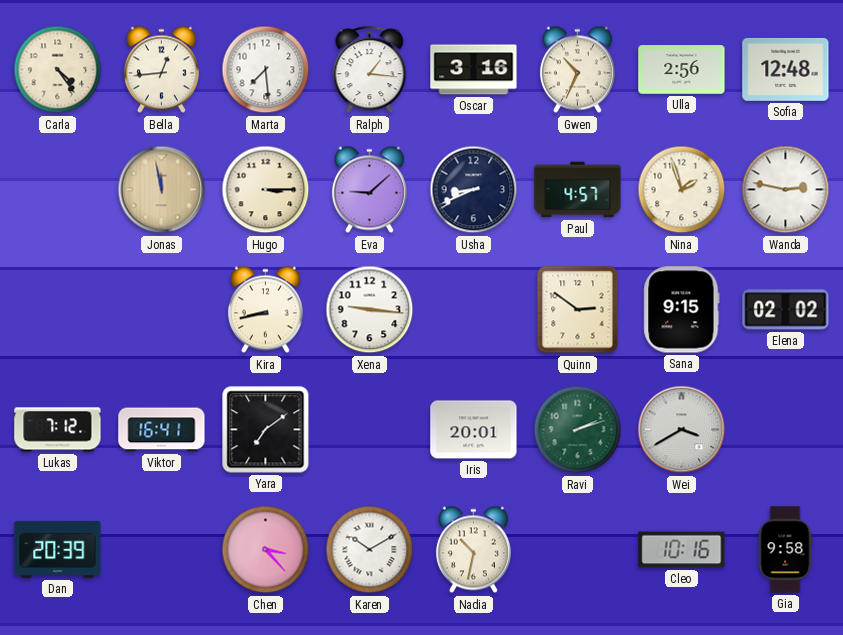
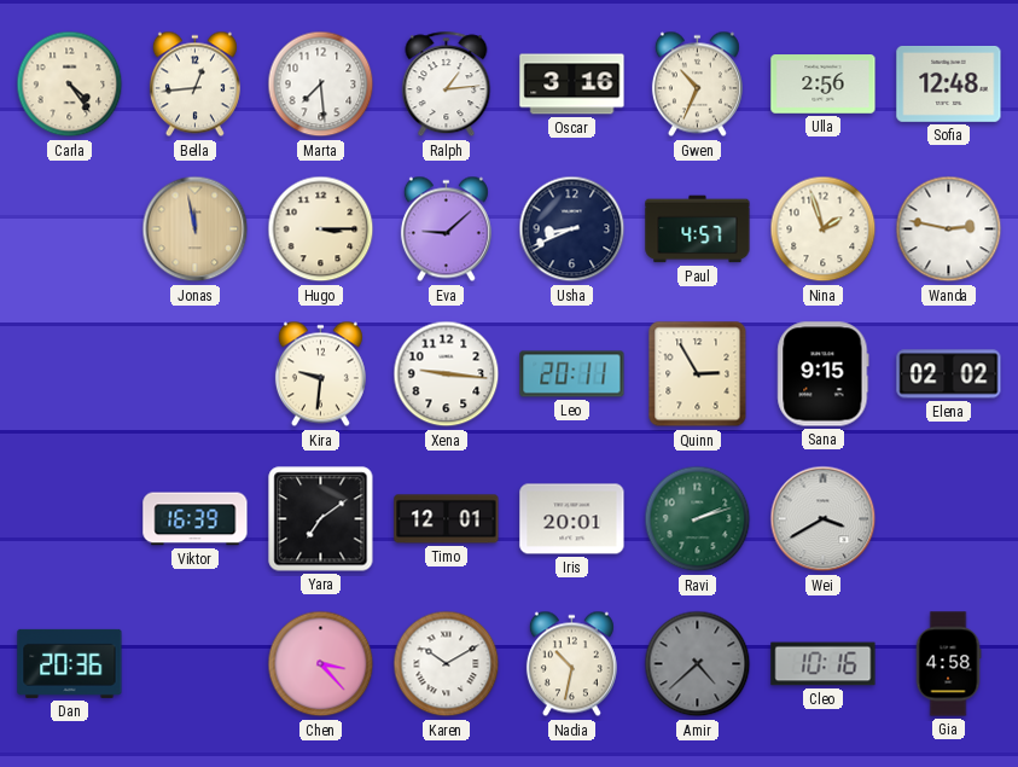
Ralph: 1:16 -> 1:14 (447, 85)
Kira: 8:43 -> 9:31 (320, 374)
Leo: none -> 20:11 (572, 374)
Quinn: 2:51 -> 2:55 (698, 374)
Lukas: 7:12 -> none (58, 430)
Viktor: 16:41 -> 16:39 (196, 519)
Timo: none -> 12:01 (447, 519)
Dan: 20:39 -> 20:36 (70, 663)
Amir: none -> 4:38 (698, 664)
Gia: 9:58 -> 4:58 (948, 664)
